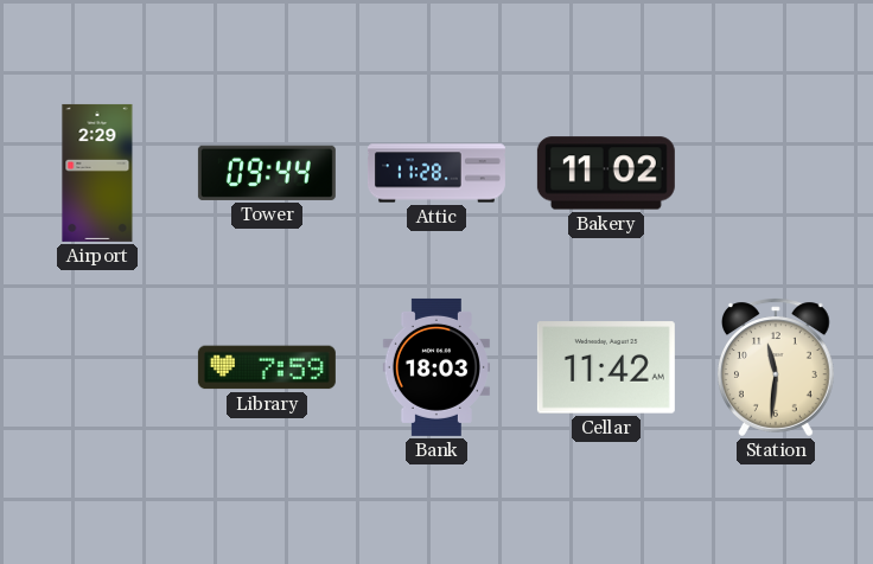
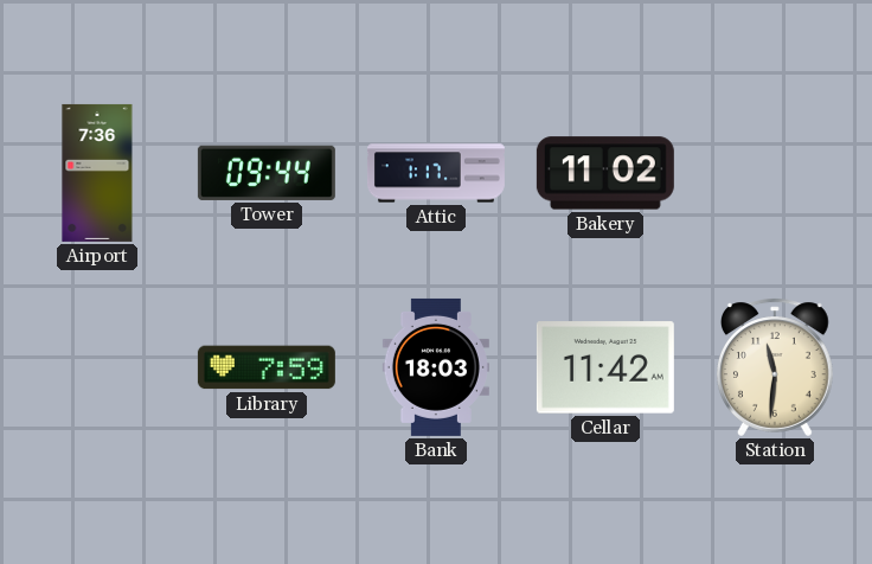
Airport: 2:29 -> 7:36 (97, 173)
Attic: 11:28 -> 1:17 (436, 173)
